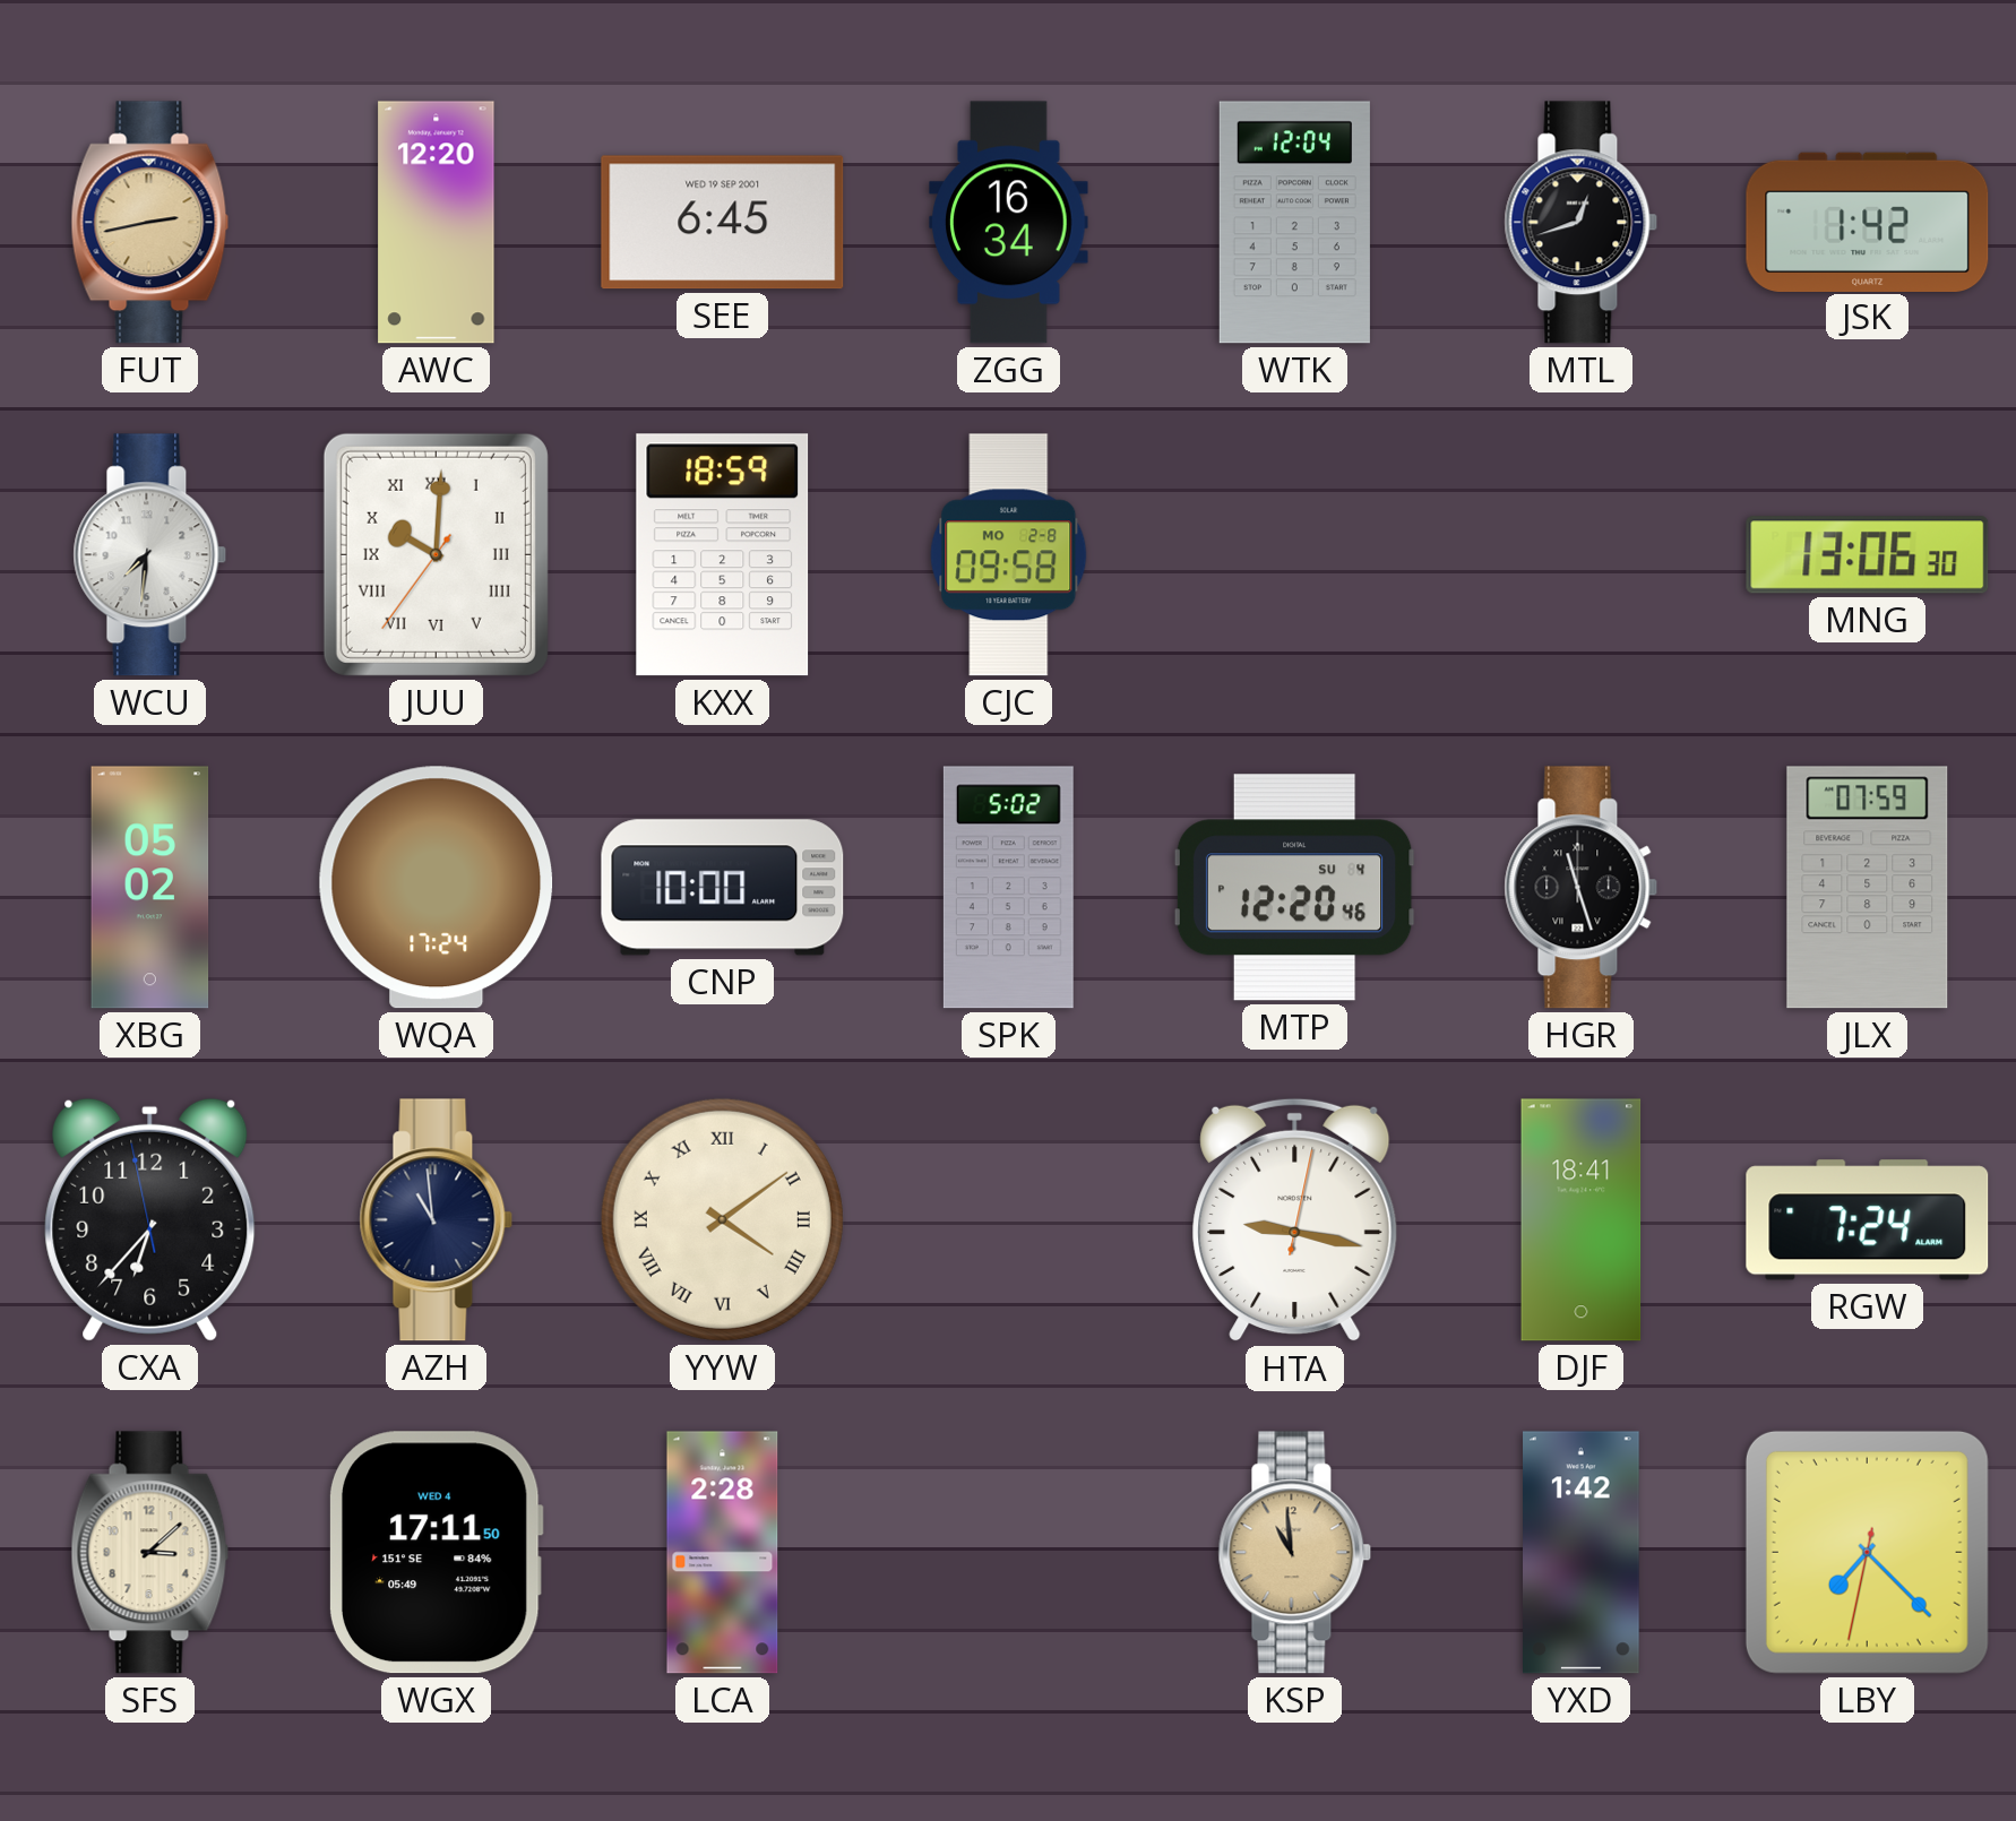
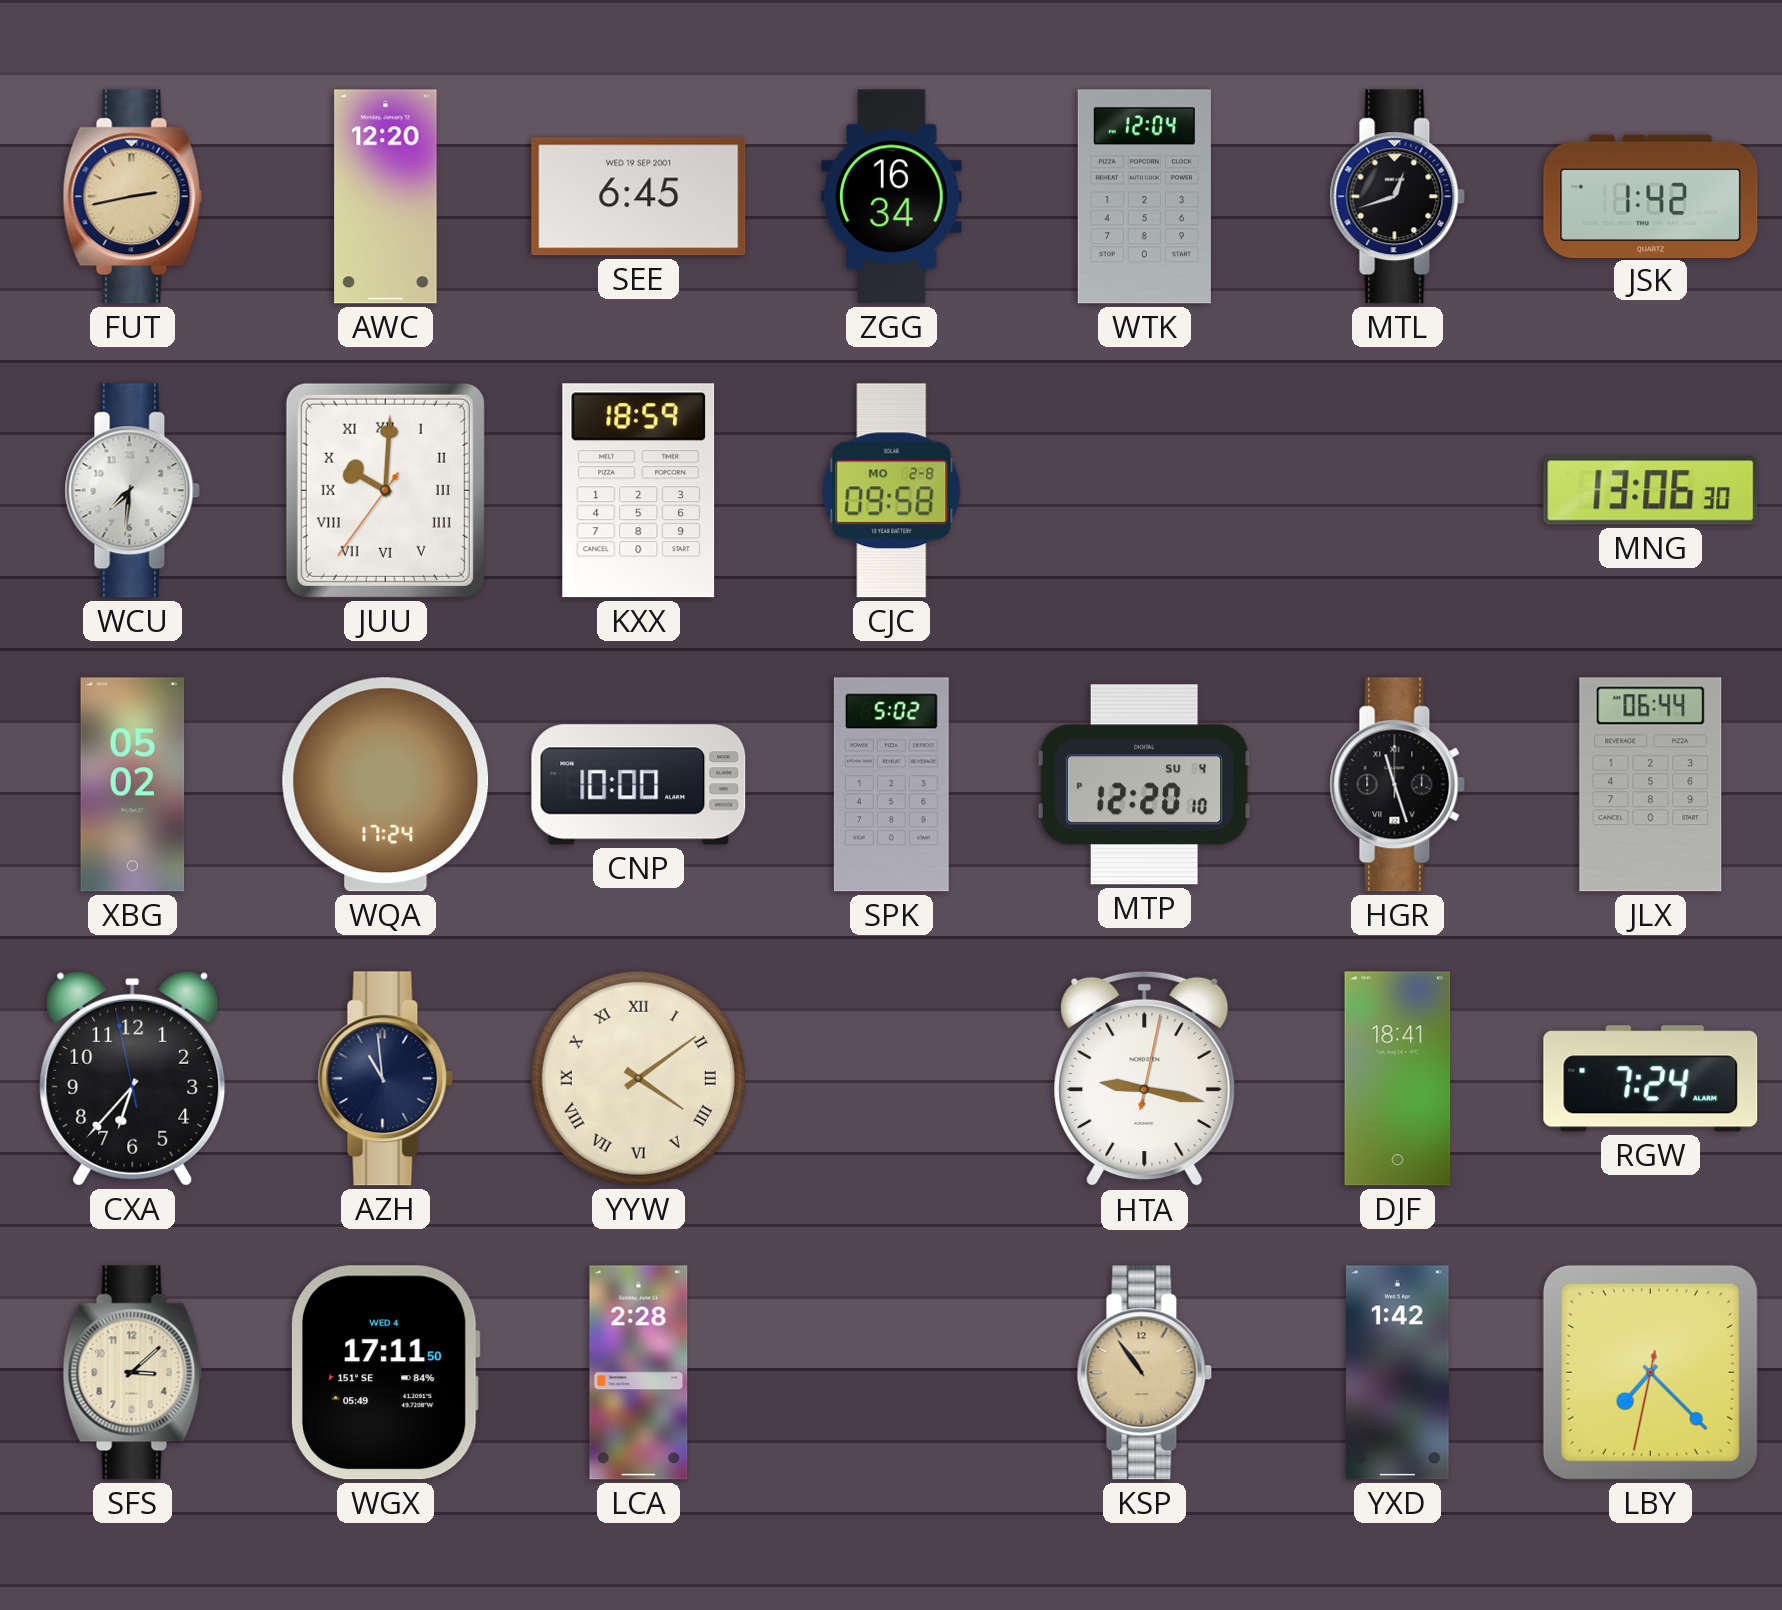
MTP: 12:20:46 PM -> 12:20:10 PM (1144, 785)
JLX: 07:59 -> 06:44 (1651, 785)
KSP: 10:59 -> 10:54 (1145, 1373)
